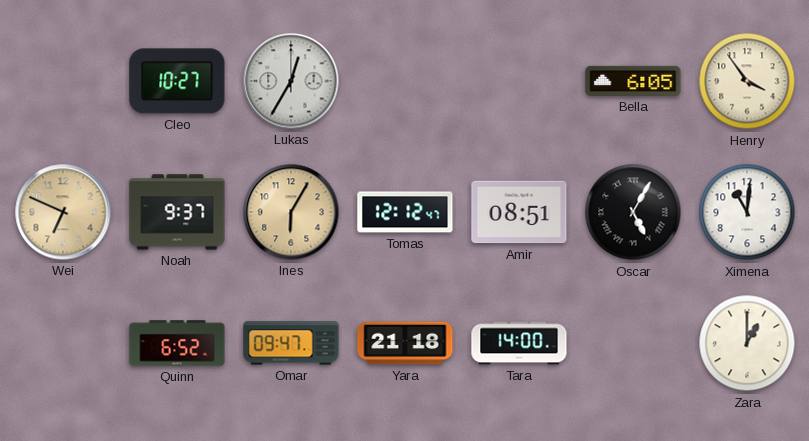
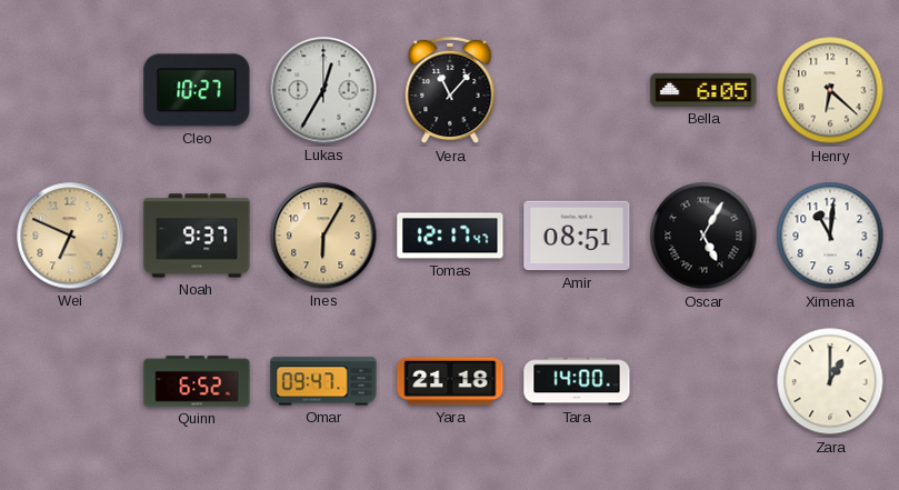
Vera: none -> 11:07 (450, 90)
Henry: 3:54 -> 6:22 (830, 90)
Tomas: 12:12 -> 12:17 (450, 236)
